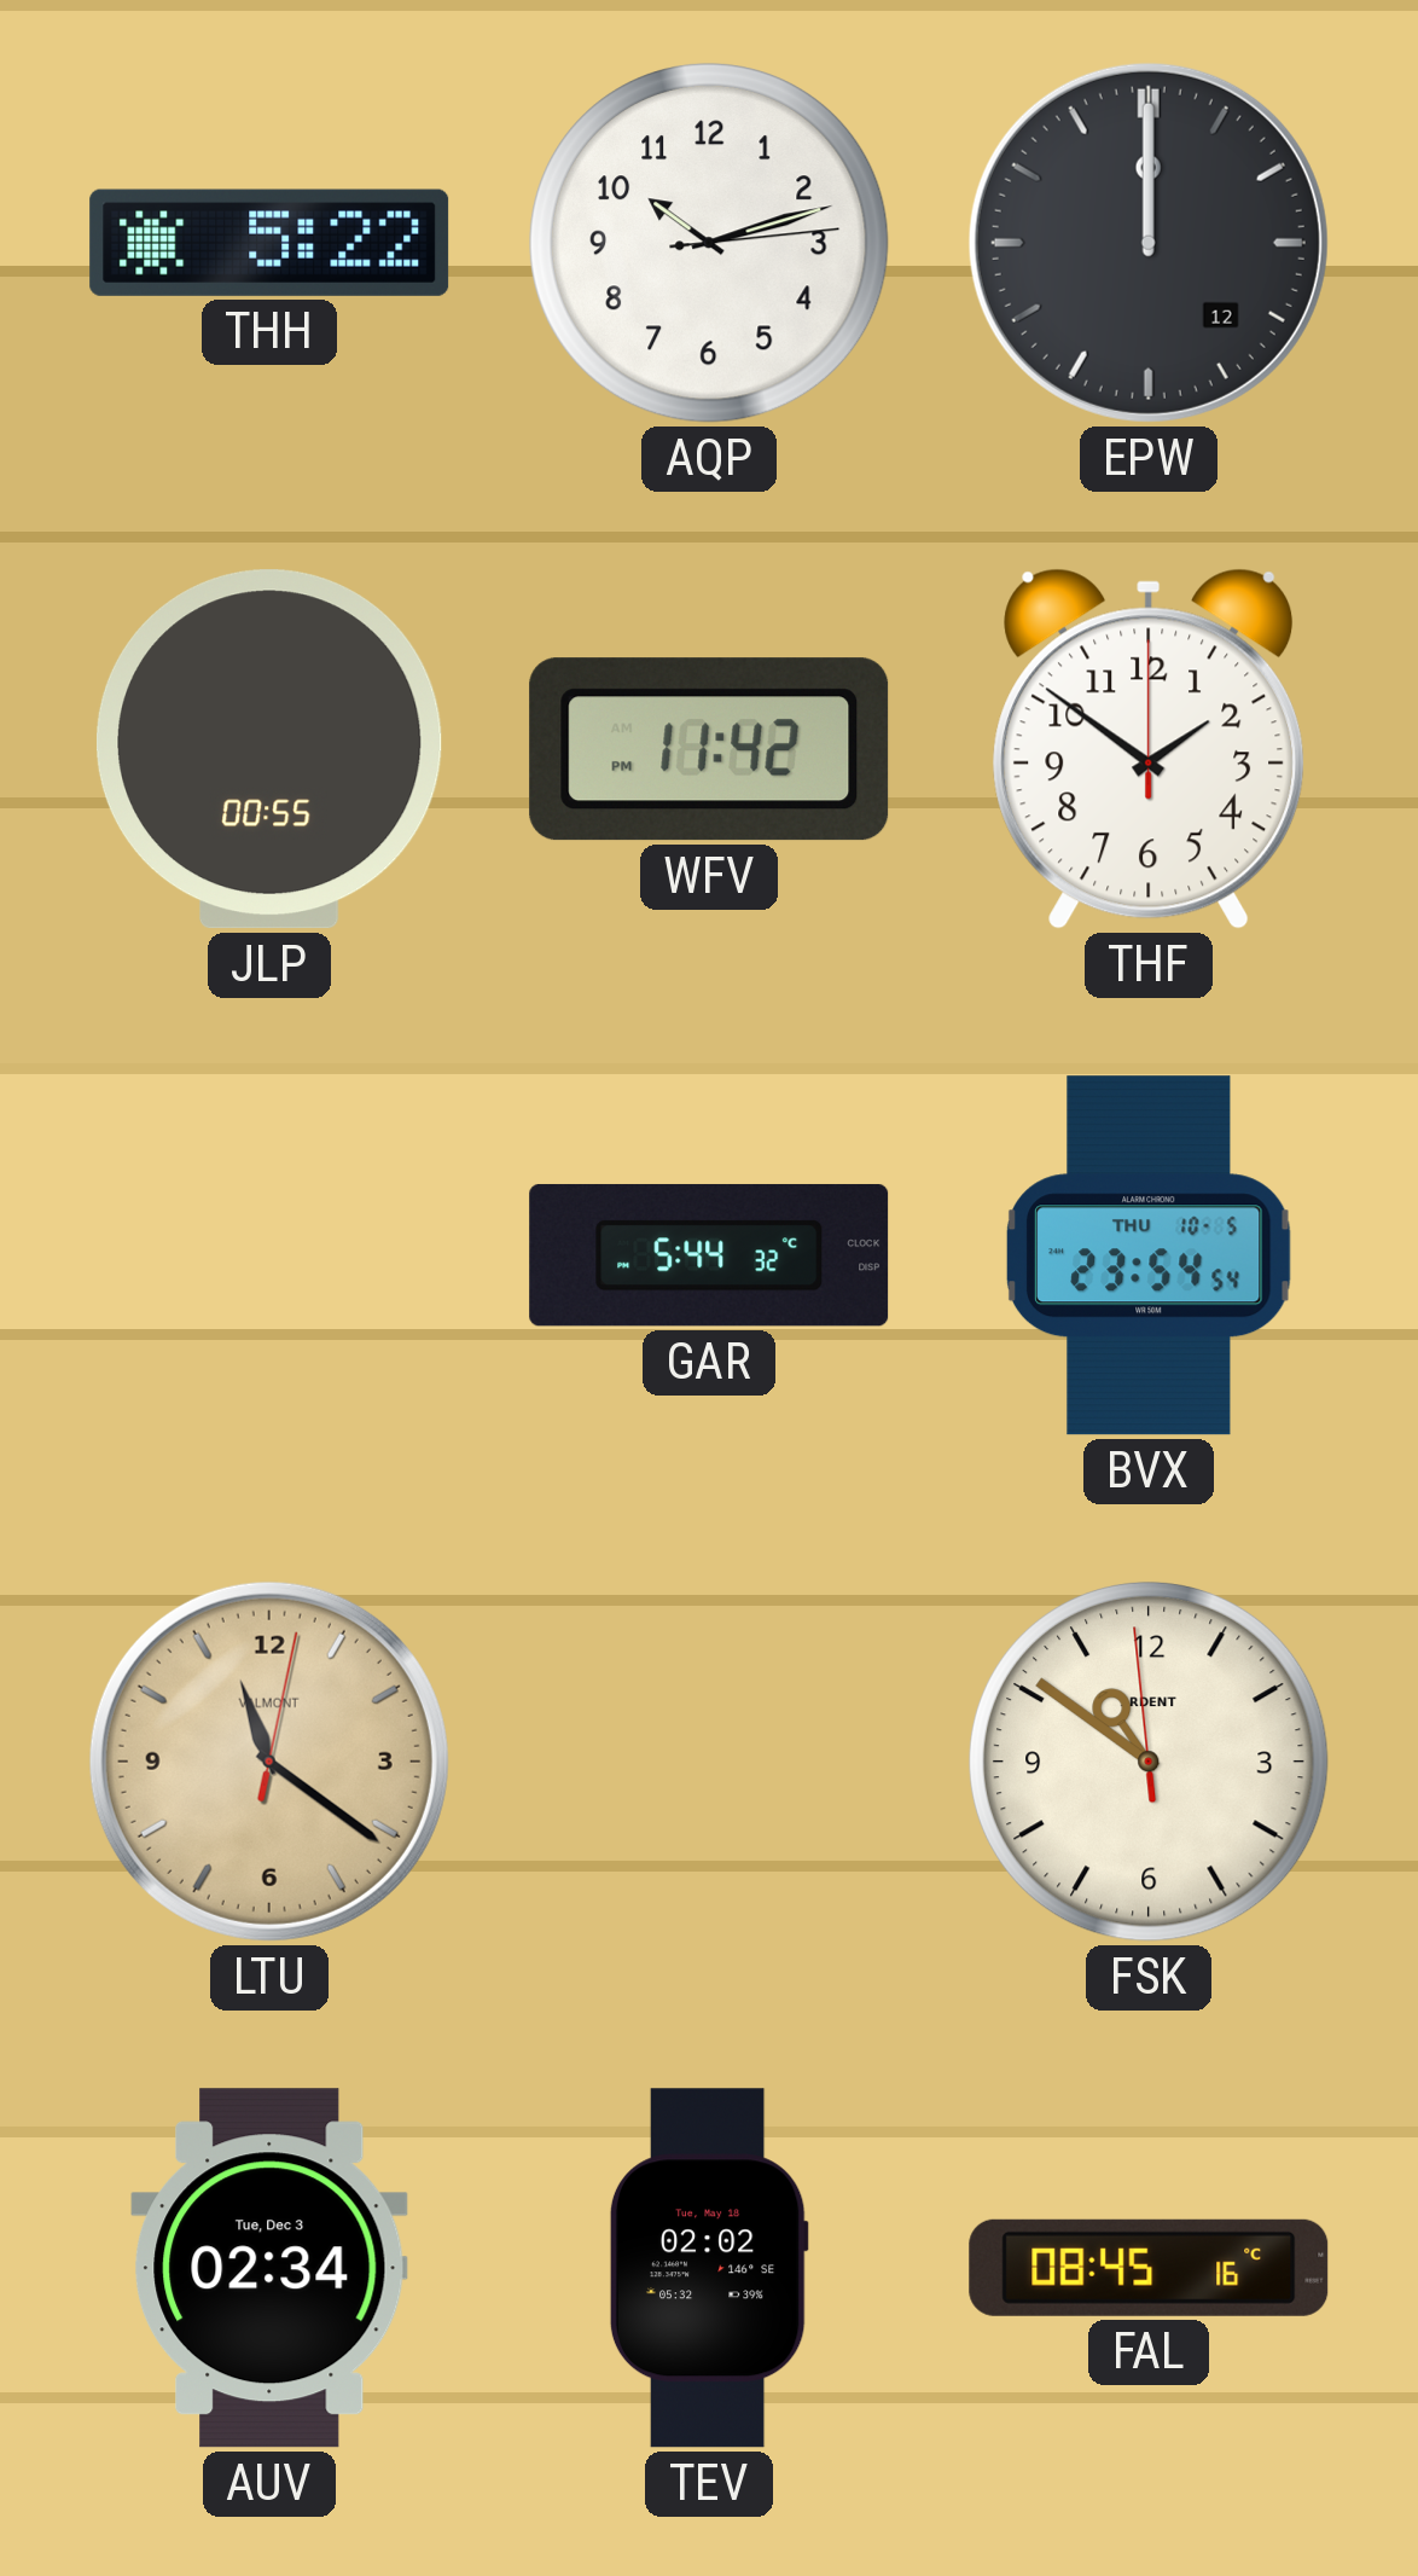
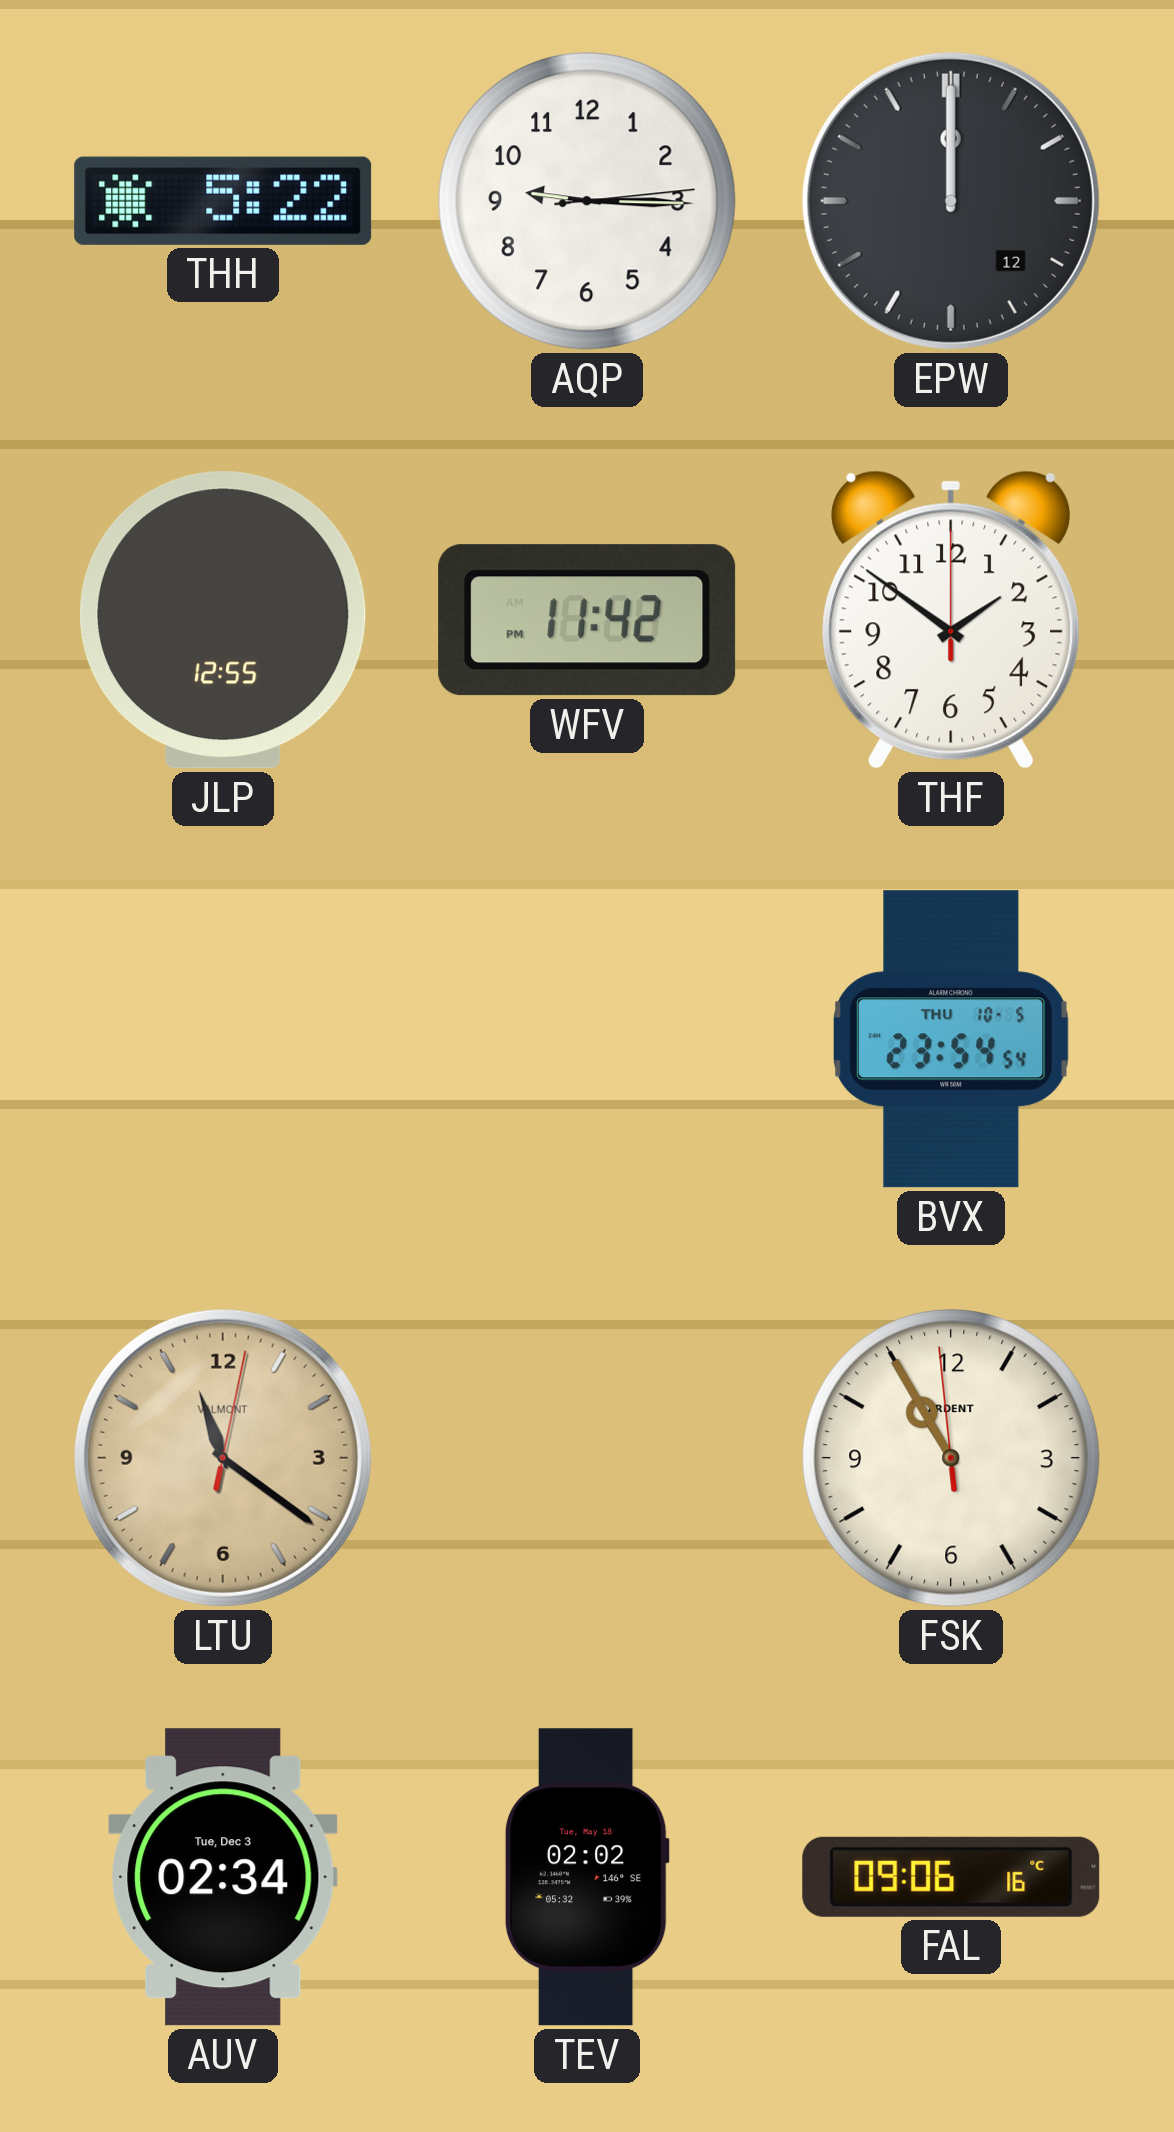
AQP: 10:12 -> 9:15 (588, 202)
JLP: 00:55 -> 12:55 (223, 620)
GAR: 5:44 -> none (709, 1255)
FSK: 10:50 -> 10:54 (952, 1459)
FAL: 08:45 -> 09:06 (951, 1877)
